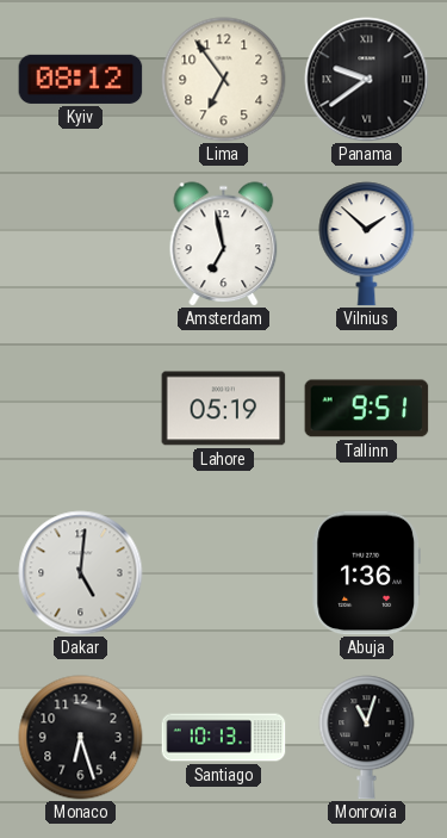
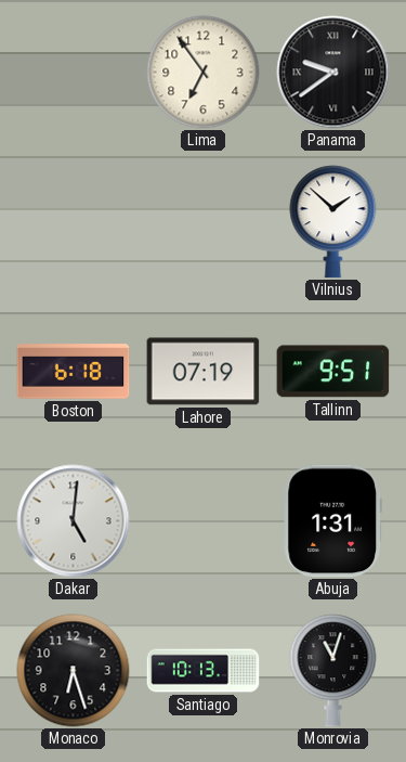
Kyiv: 08:12 -> none (81, 79)
Amsterdam: 6:58 -> none (224, 244)
Boston: none -> 6:18 (74, 372)
Lahore: 05:19 -> 07:19 (204, 372)
Abuja: 1:36 -> 1:31 (332, 521)
